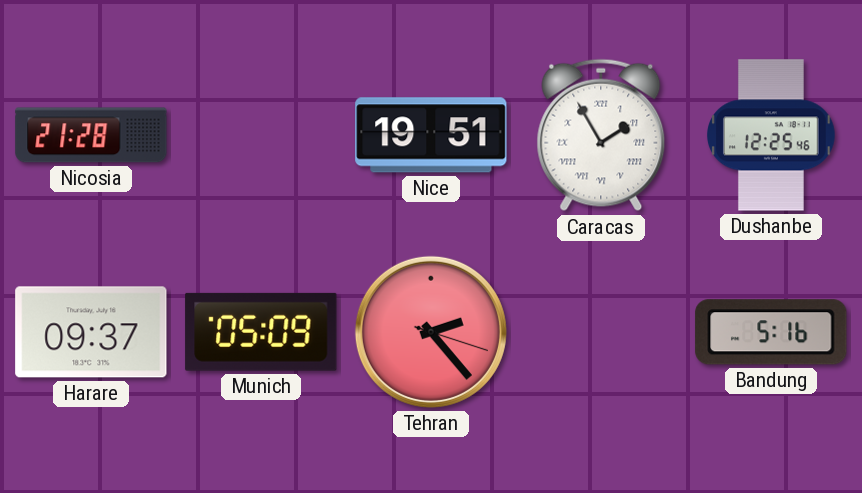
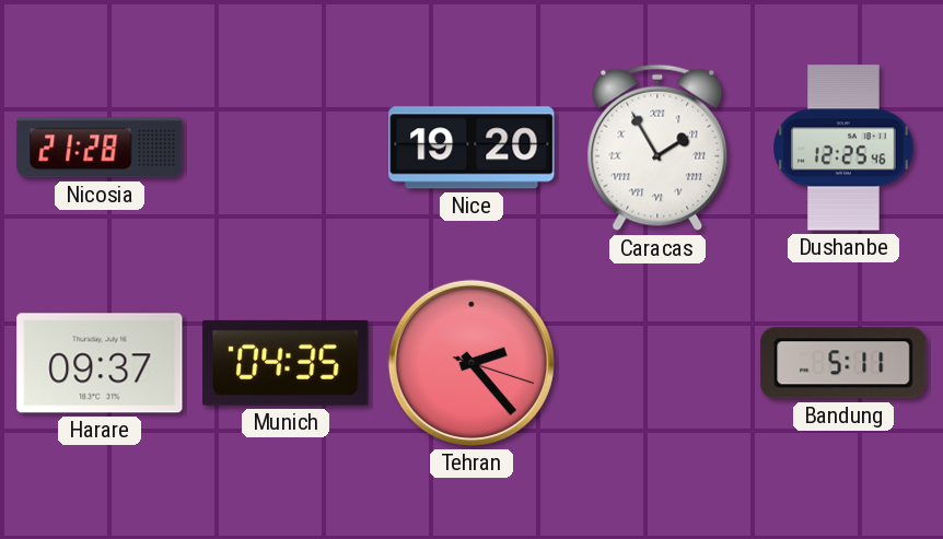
Nice: 19:51 -> 19:20 (471, 148)
Munich: 05:09 -> 04:35 (286, 363)
Bandung: 5:16 -> 5:11 (843, 363)
